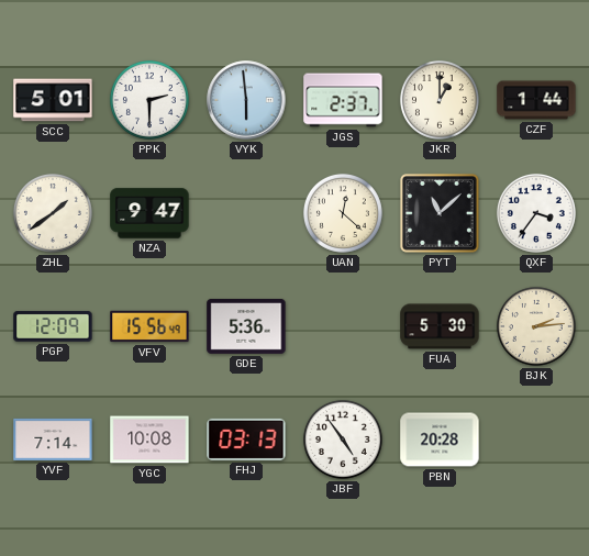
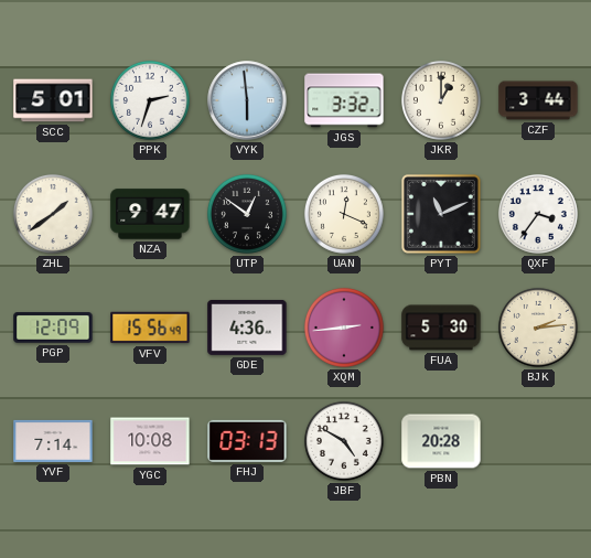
PPK: 2:30 -> 2:33 (150, 100)
JGS: 2:37 -> 3:32 (344, 100)
CZF: 1:44 -> 3:44 (538, 100)
UTP: none -> 12:51 (247, 214)
UAN: 12:22 -> 12:19 (344, 214)
PYT: 11:08 -> 11:11 (441, 214)
GDE: 5:36 -> 4:36 (247, 328)
XQM: none -> 2:44 (344, 328)
JBF: 4:54 -> 4:50 (344, 441)
